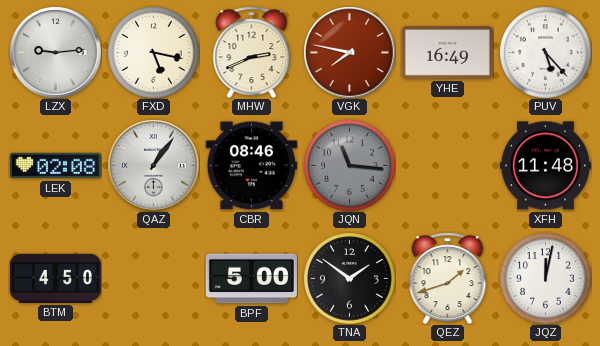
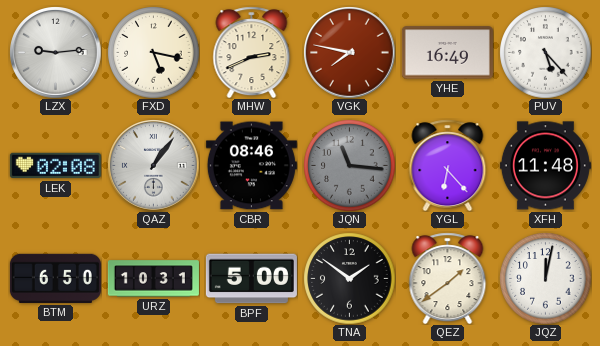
YGL: none -> 6:23 (448, 165)
BTM: 4:50 -> 6:50 (55, 278)
URZ: none -> 10:31 (153, 279)
QEZ: 1:42 -> 1:39 (448, 278)
